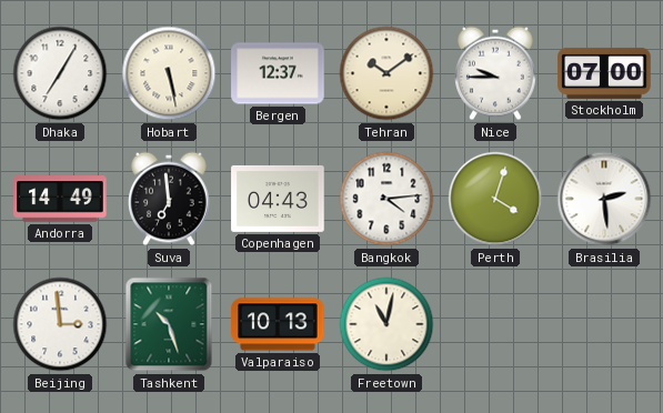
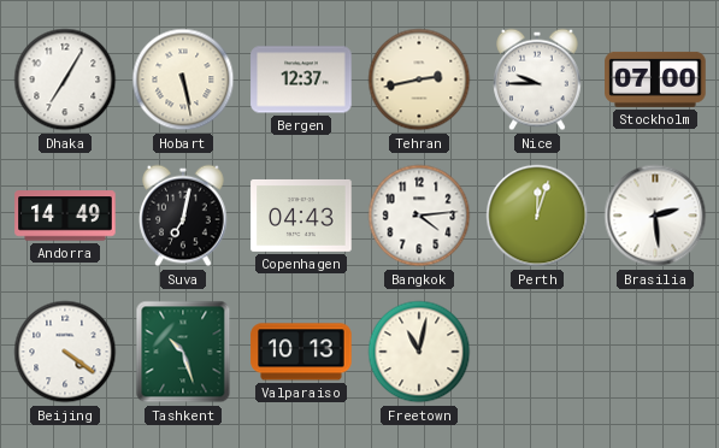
Tehran: 10:09 -> 2:43 (419, 79)
Suva: 6:59 -> 7:02 (183, 216)
Perth: 4:03 -> 12:03 (537, 216)
Beijing: 2:59 -> 4:21 (65, 352)
